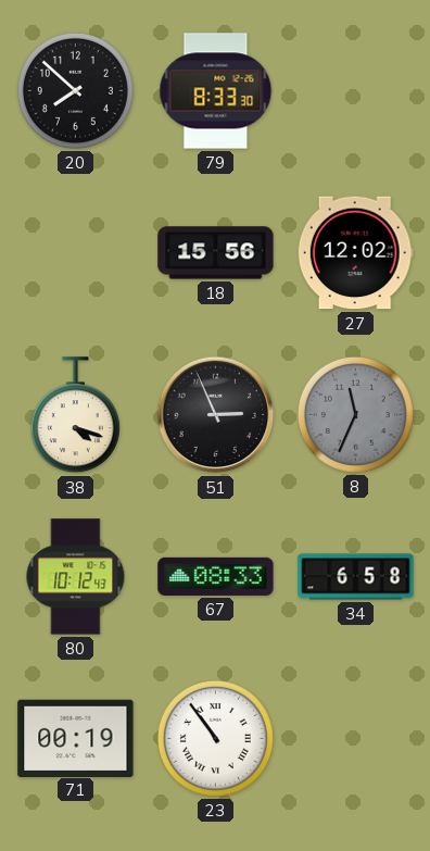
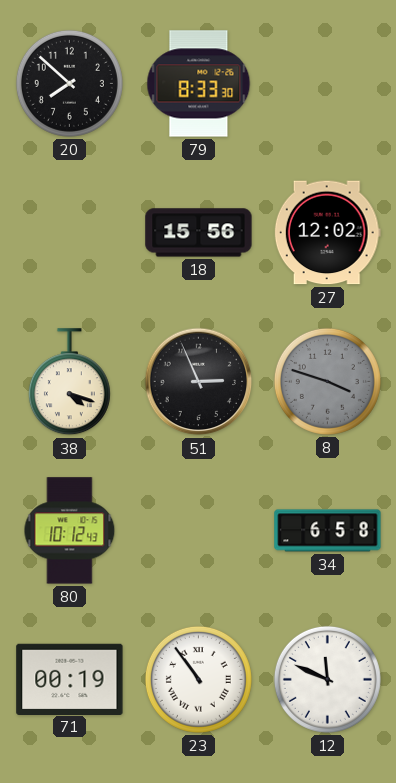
8: 11:34 -> 3:48 (327, 381)
67: 08:33 -> none (216, 576)
12: none -> 11:49 (327, 679)
